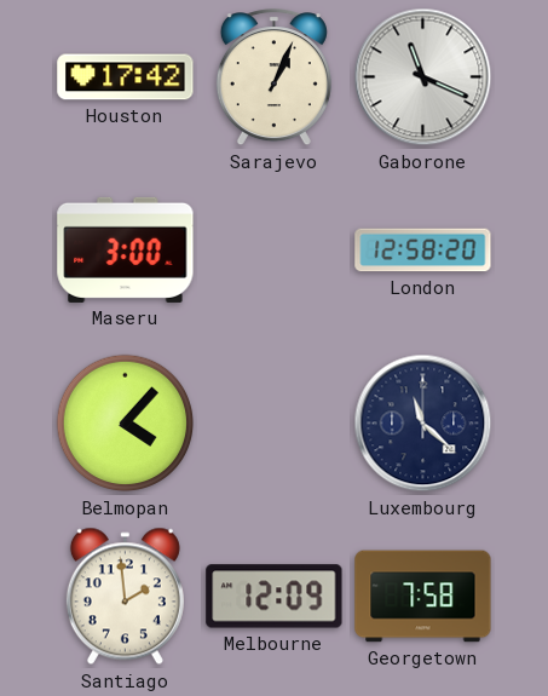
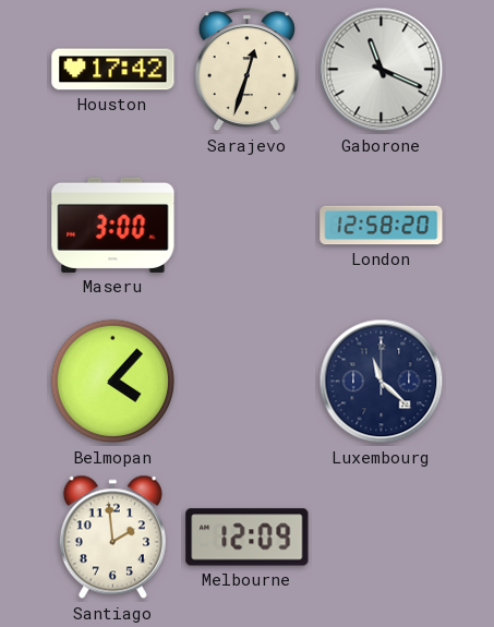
Sarajevo: 1:04 -> 12:33 (246, 70)
Georgetown: 7:58 -> none (423, 597)
